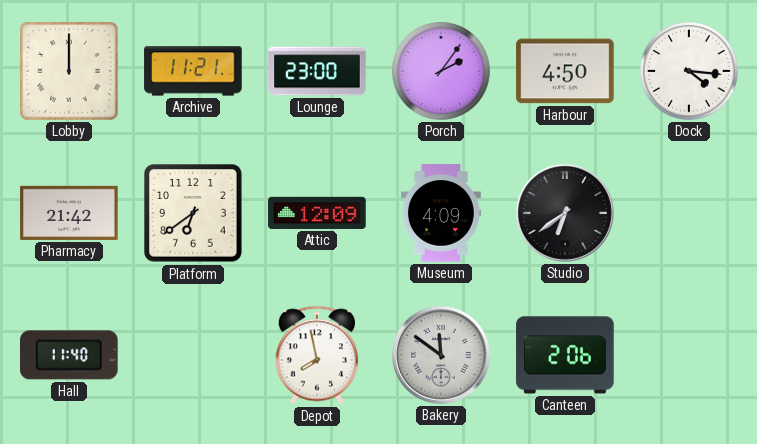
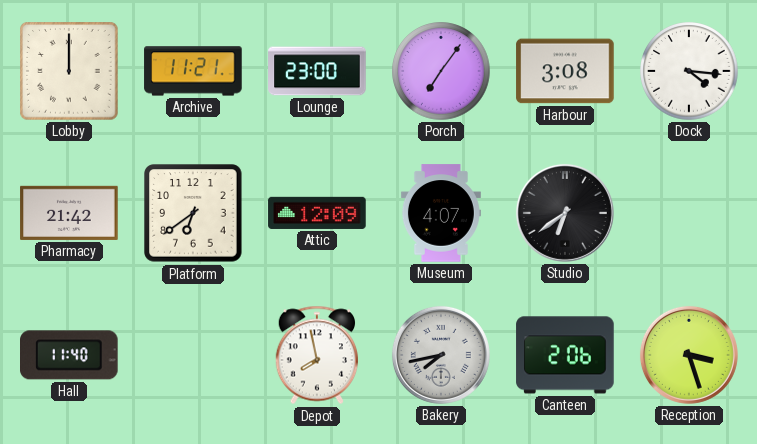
Porch: 2:06 -> 7:06 (441, 71)
Harbour: 4:50 -> 3:08 (565, 71)
Museum: 4:09 -> 4:07 (441, 213)
Bakery: 11:51 -> 7:43 (441, 355)
Reception: none -> 3:27 (689, 355)
